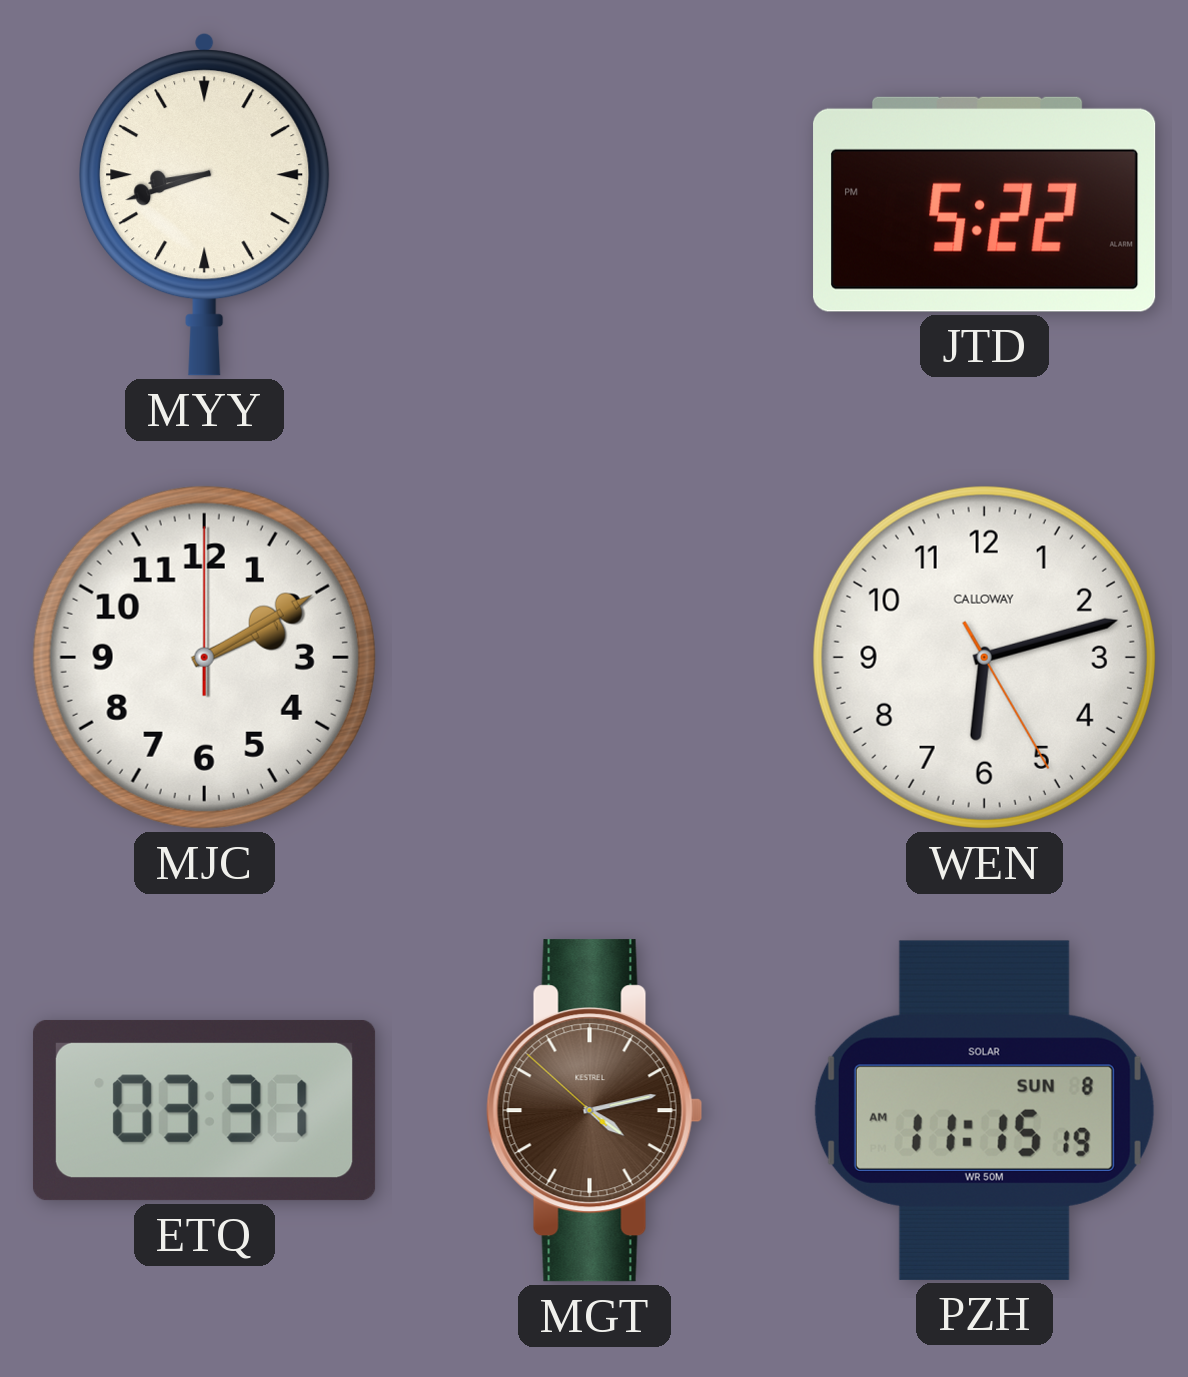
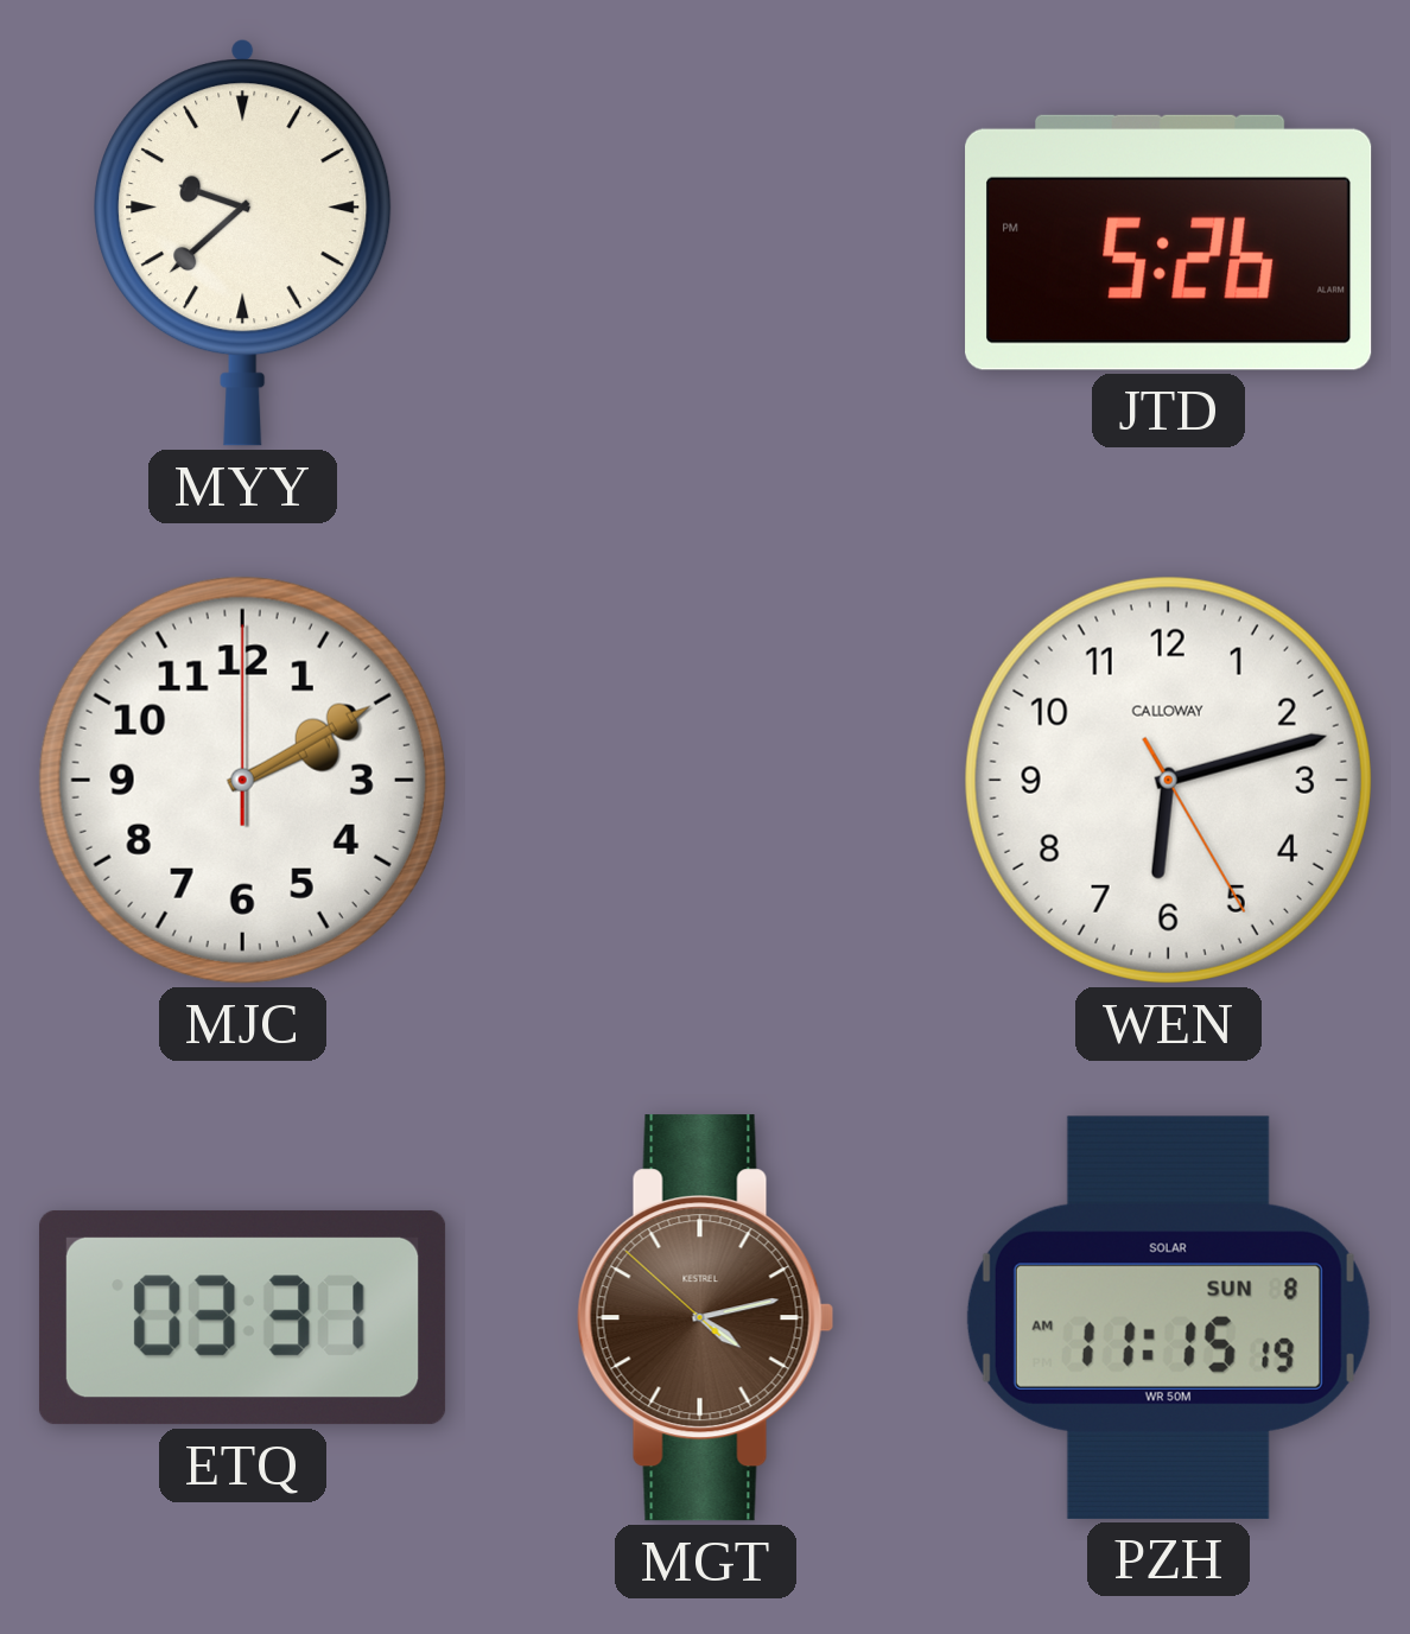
MYY: 8:42 -> 9:38 (243, 243)
JTD: 5:22 -> 5:26 (1169, 242)
